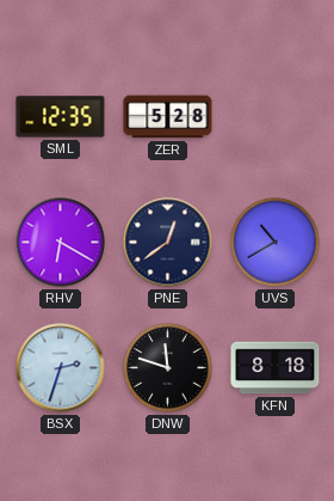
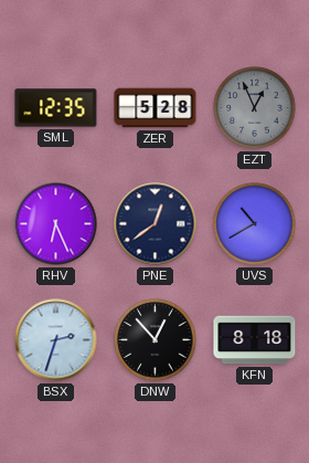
EZT: none -> 12:56 (255, 108)
RHV: 6:20 -> 6:26 (56, 224)
DNW: 11:48 -> 12:53 (156, 340)
